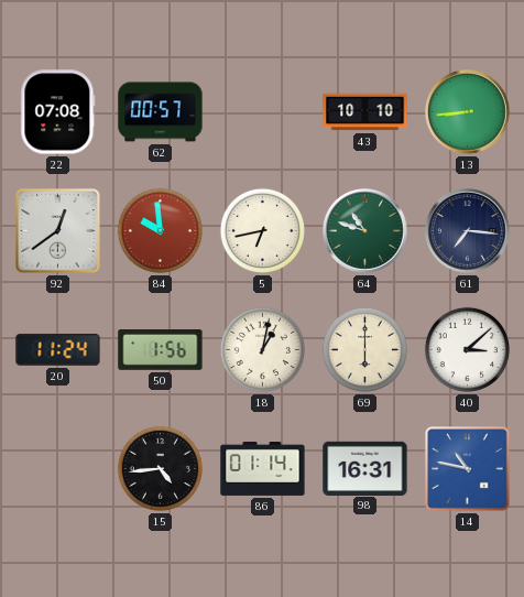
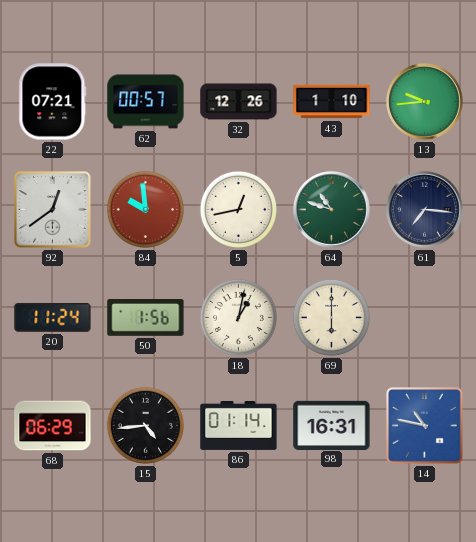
22: 07:08 -> 07:21 (53, 102)
32: none -> 12:26 (239, 102)
43: 10:10 -> 1:10 (332, 102)
13: 8:44 -> 9:44 (425, 102)
5: 6:43 -> 12:43 (238, 209)
40: 3:08 -> none (467, 349)
68: none -> 06:29 (53, 426)
